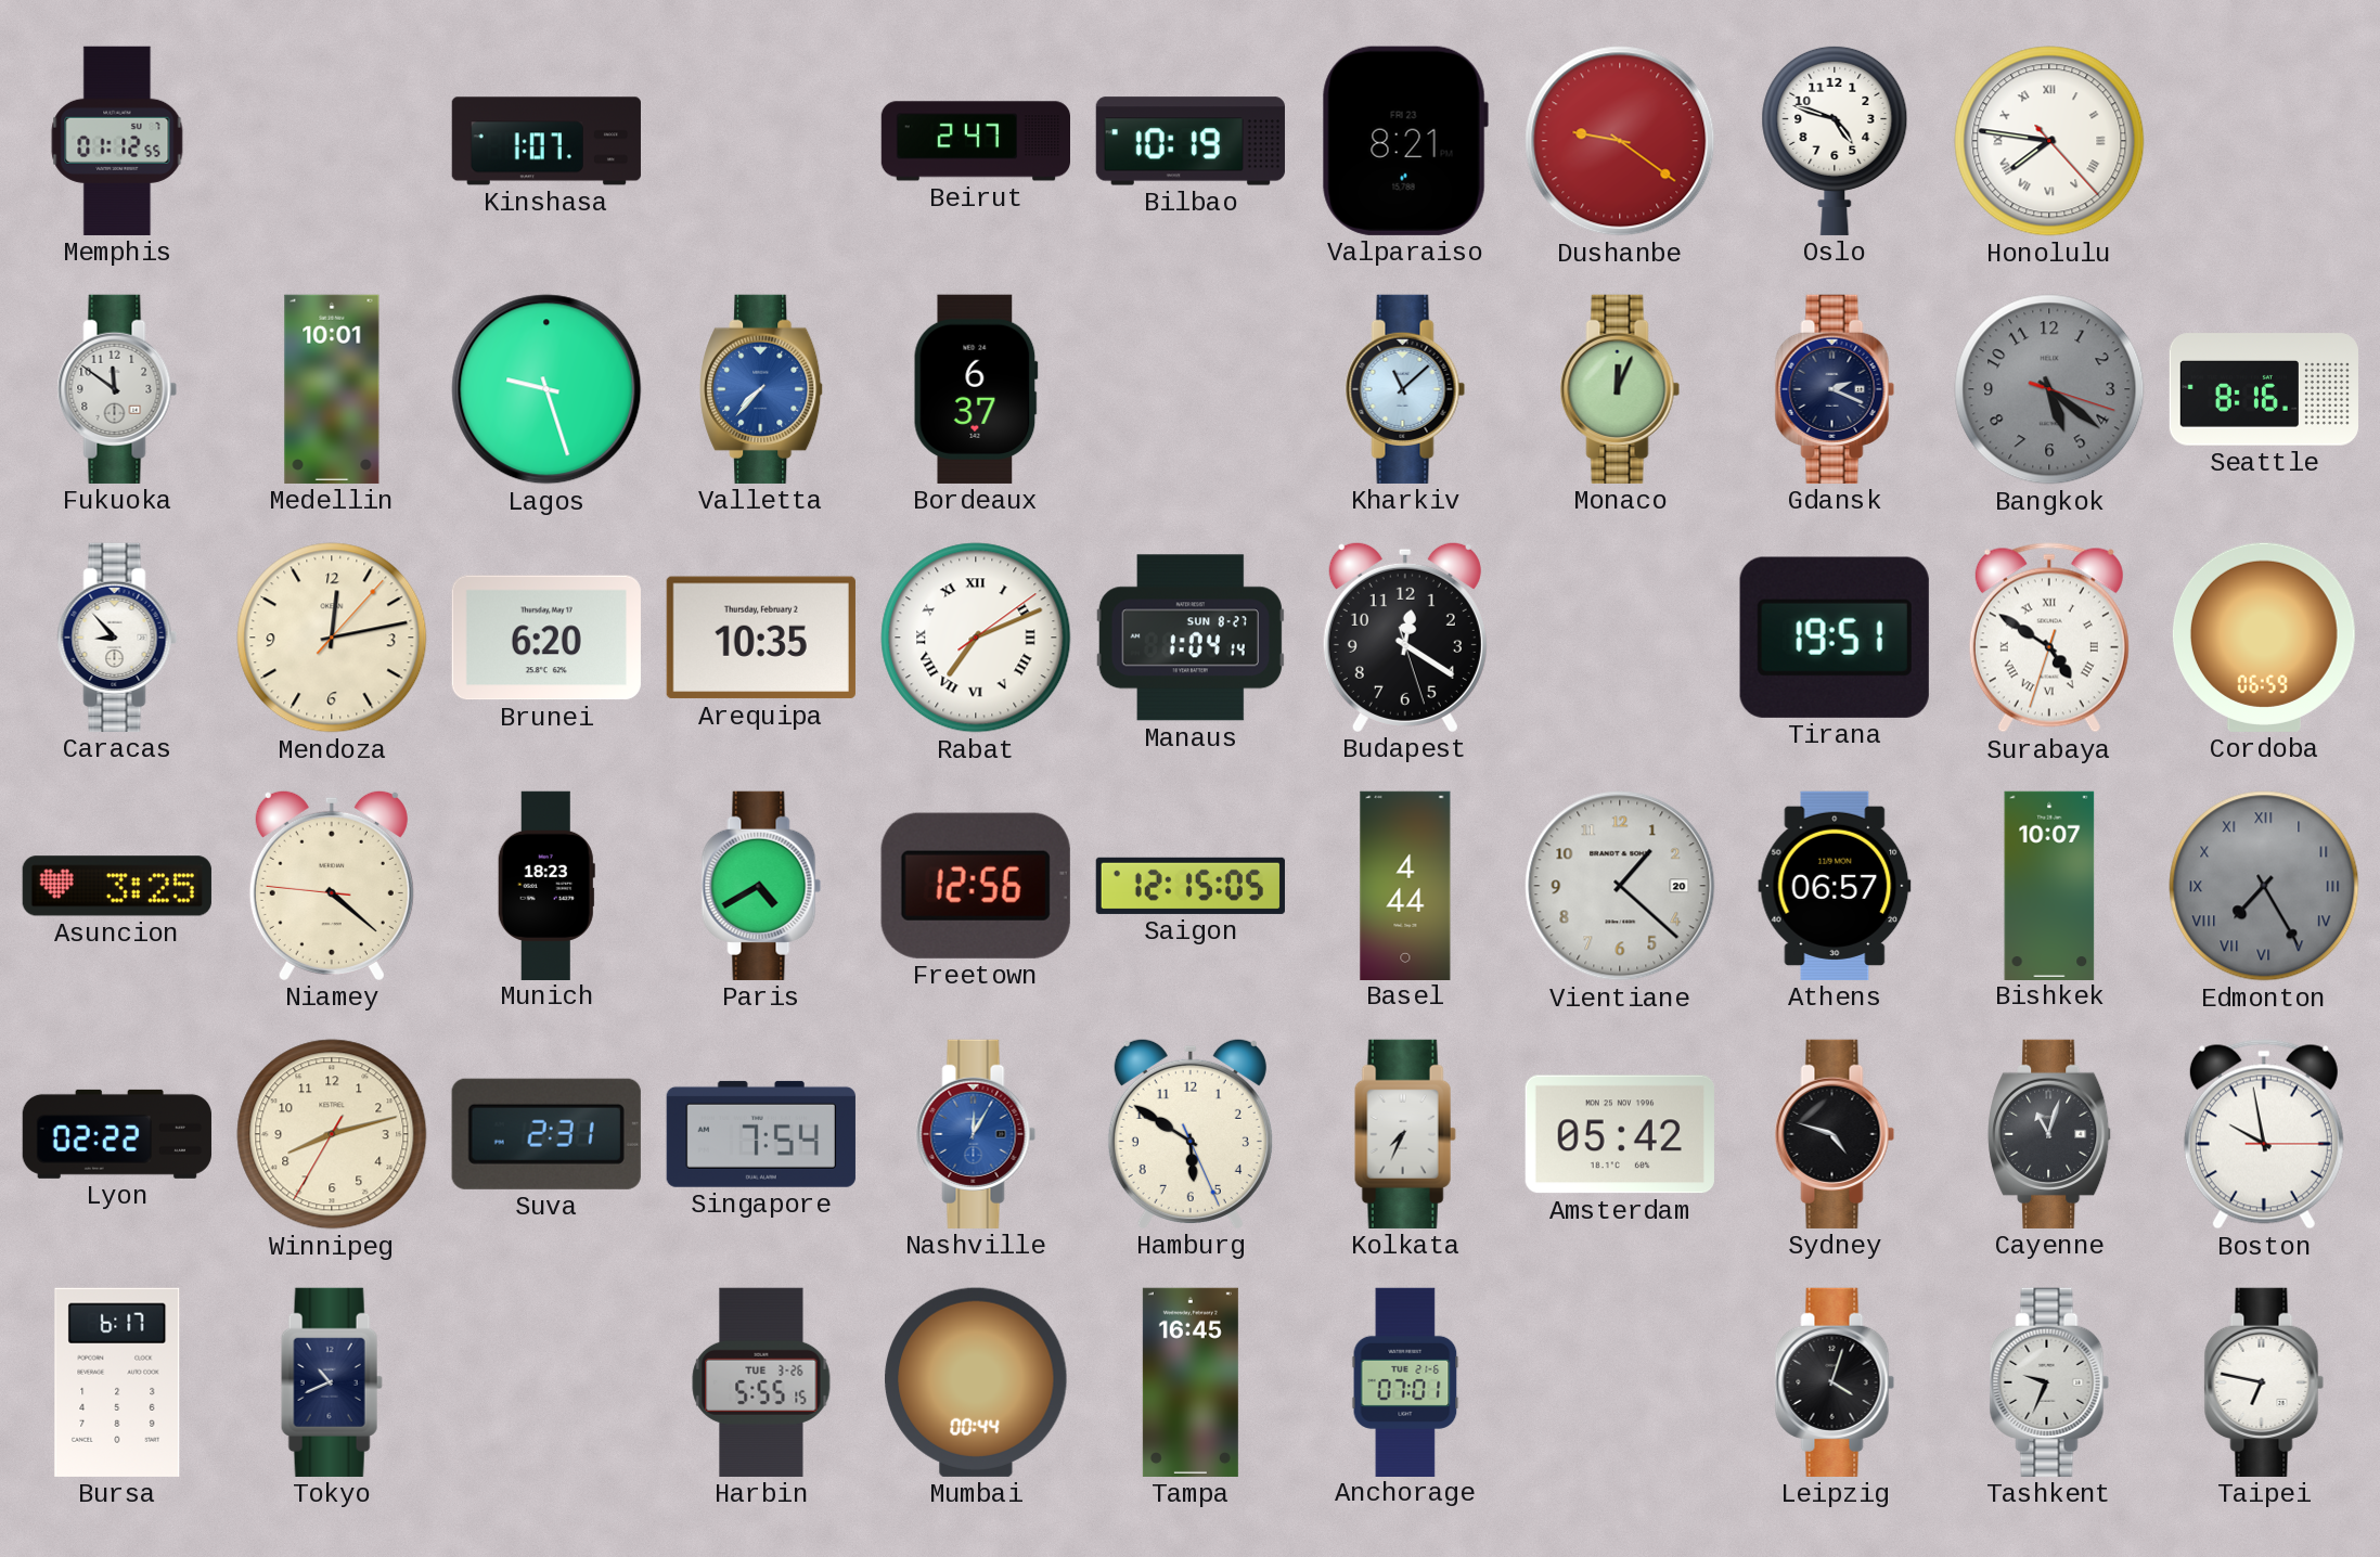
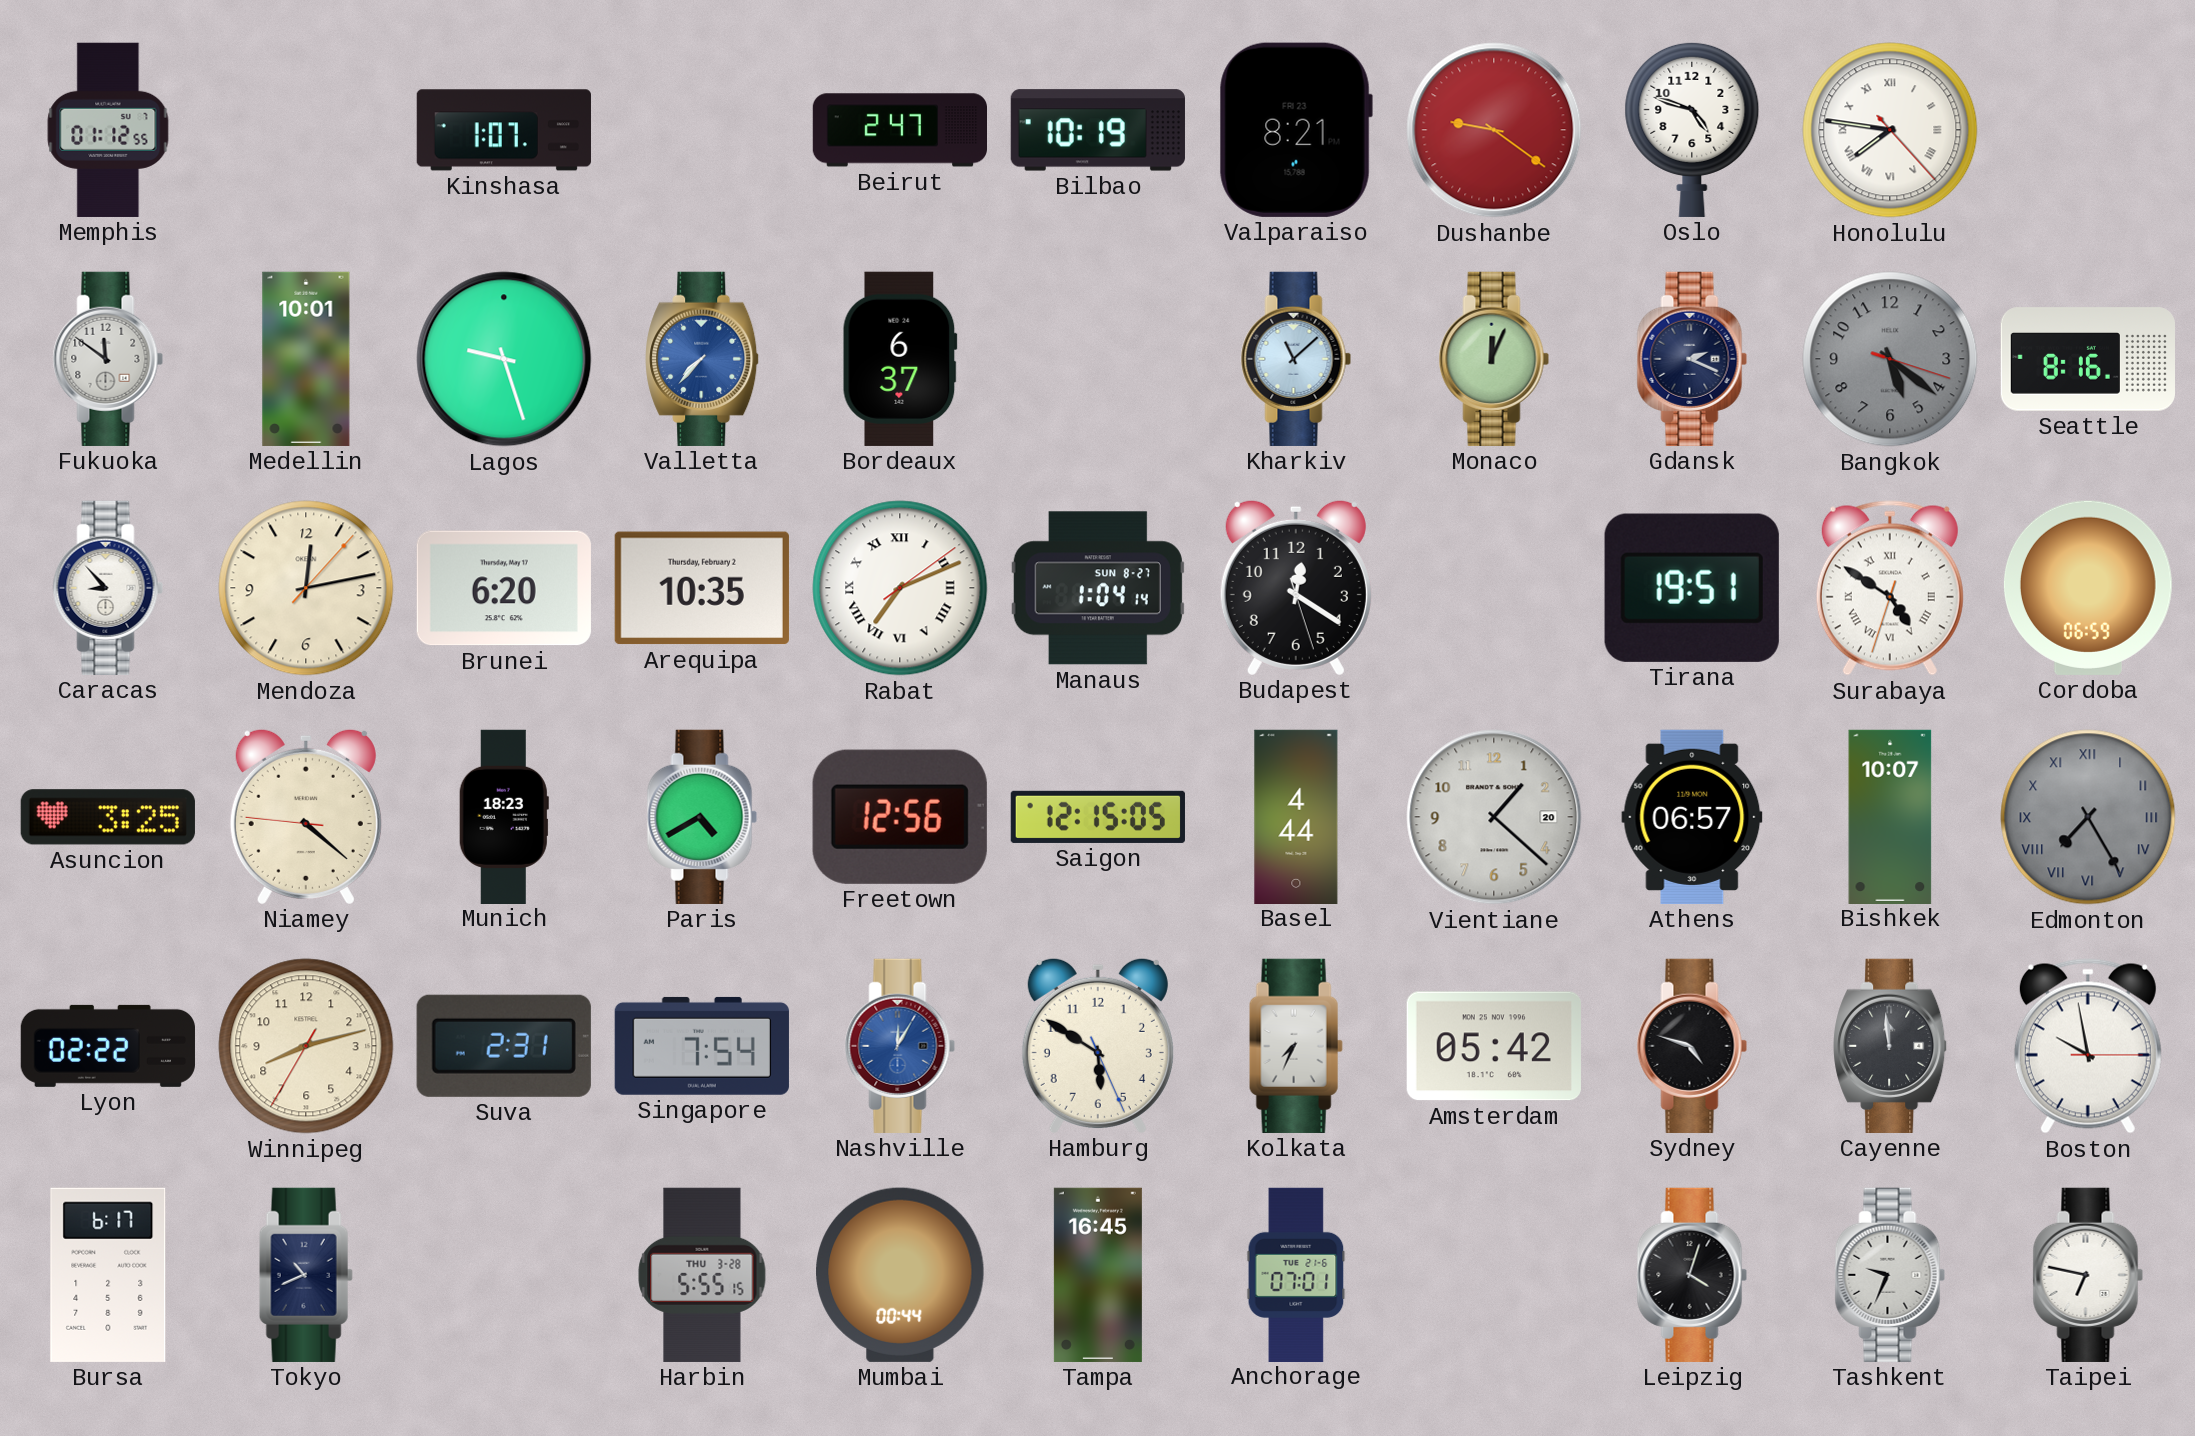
Cayenne: 11:03 -> 11:59 (1891, 1046)
Harbin date: TUE 3-26 -> THU 3-28 (702, 1275)
